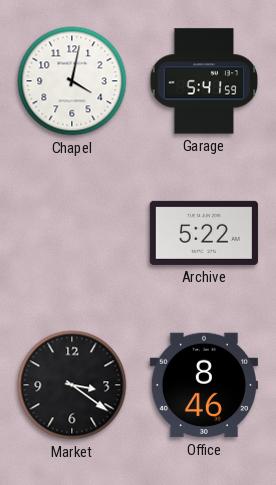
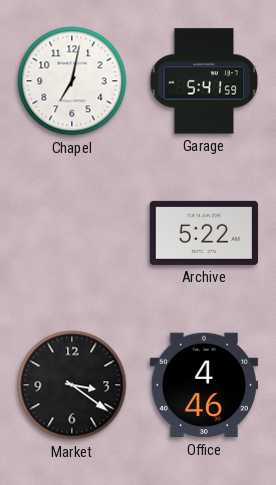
Chapel: 4:02 -> 7:02 (72, 81)
Office: 8:46 -> 4:46 (204, 385)
